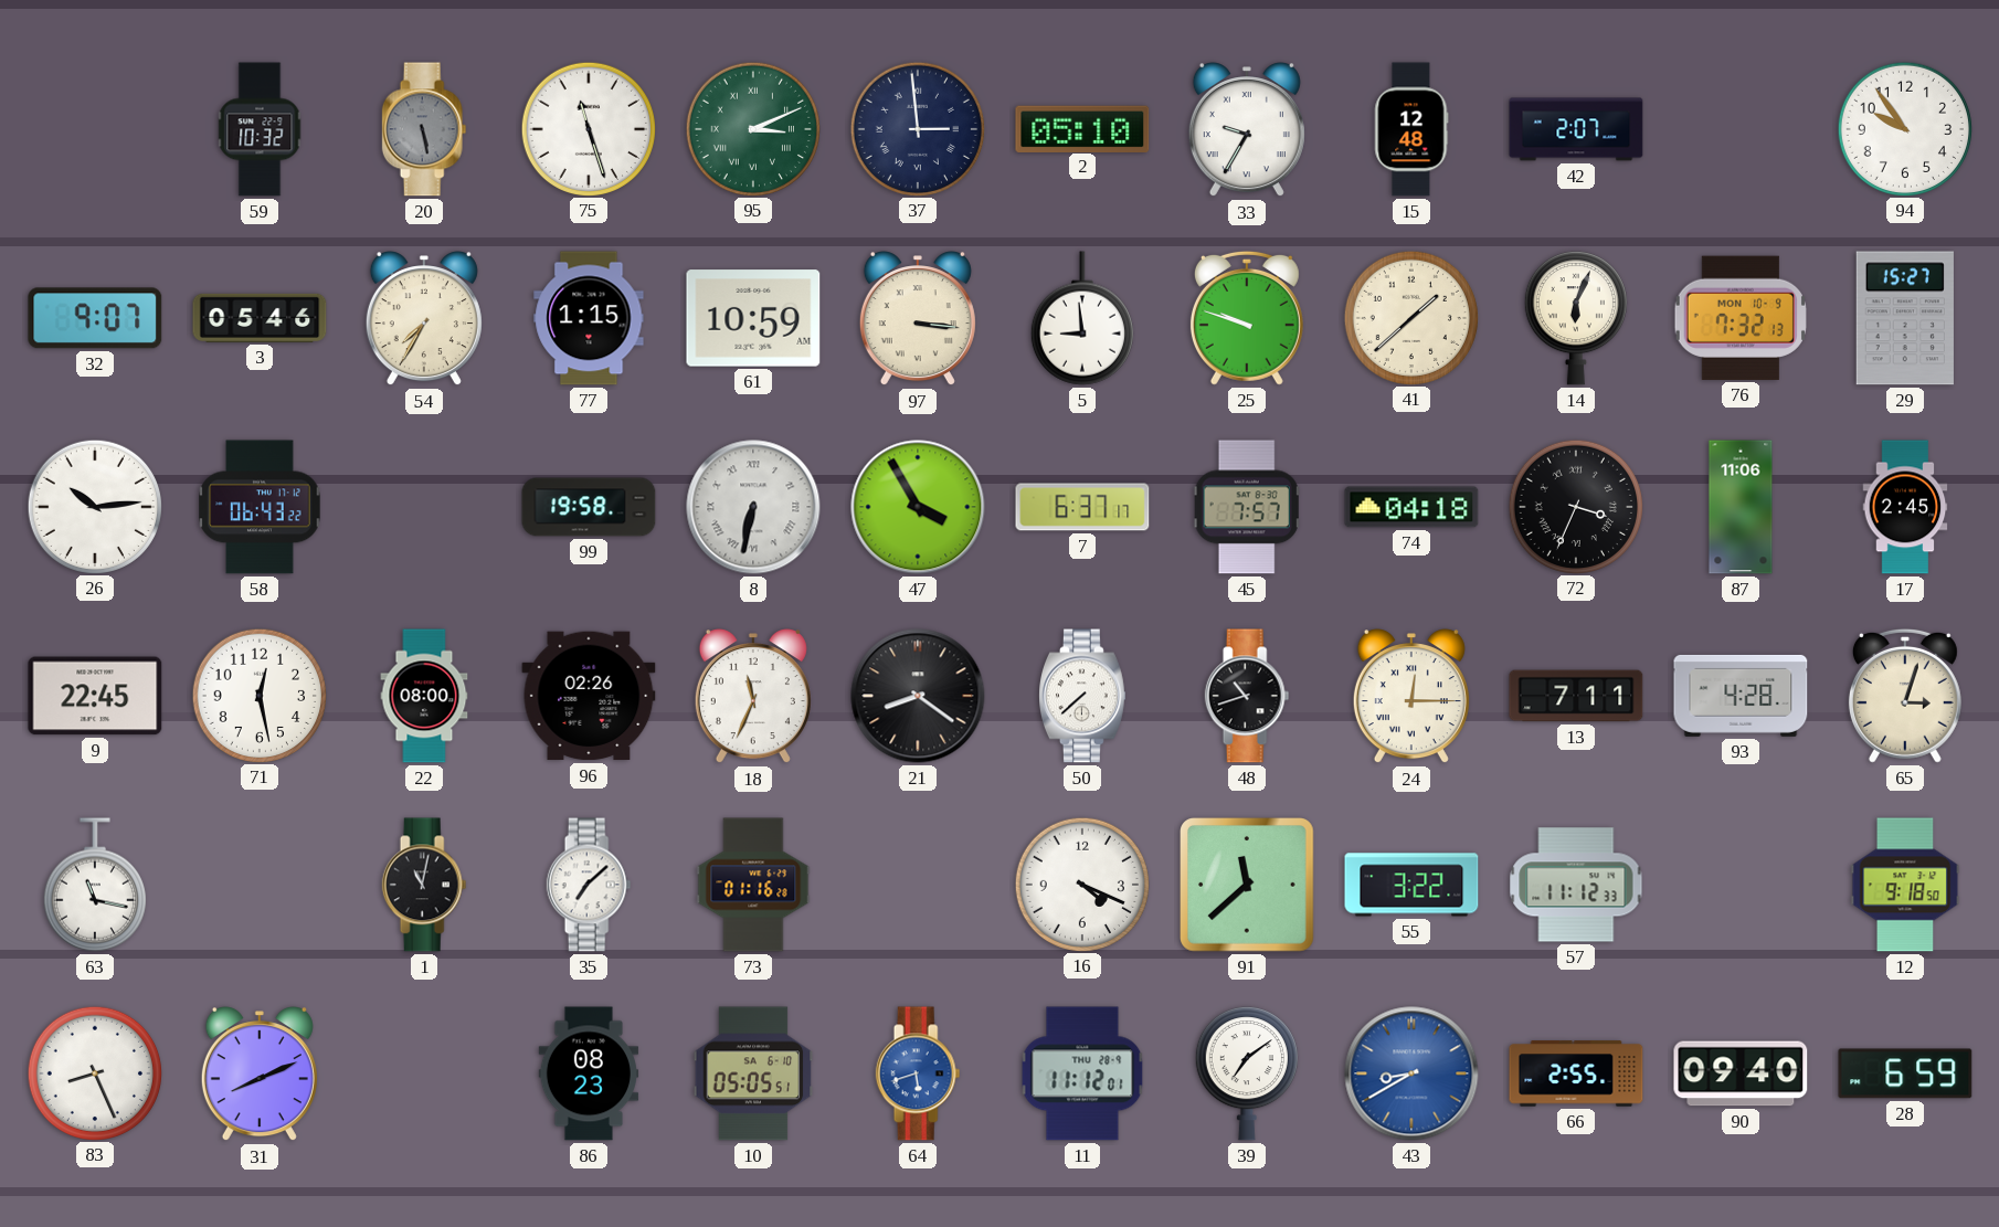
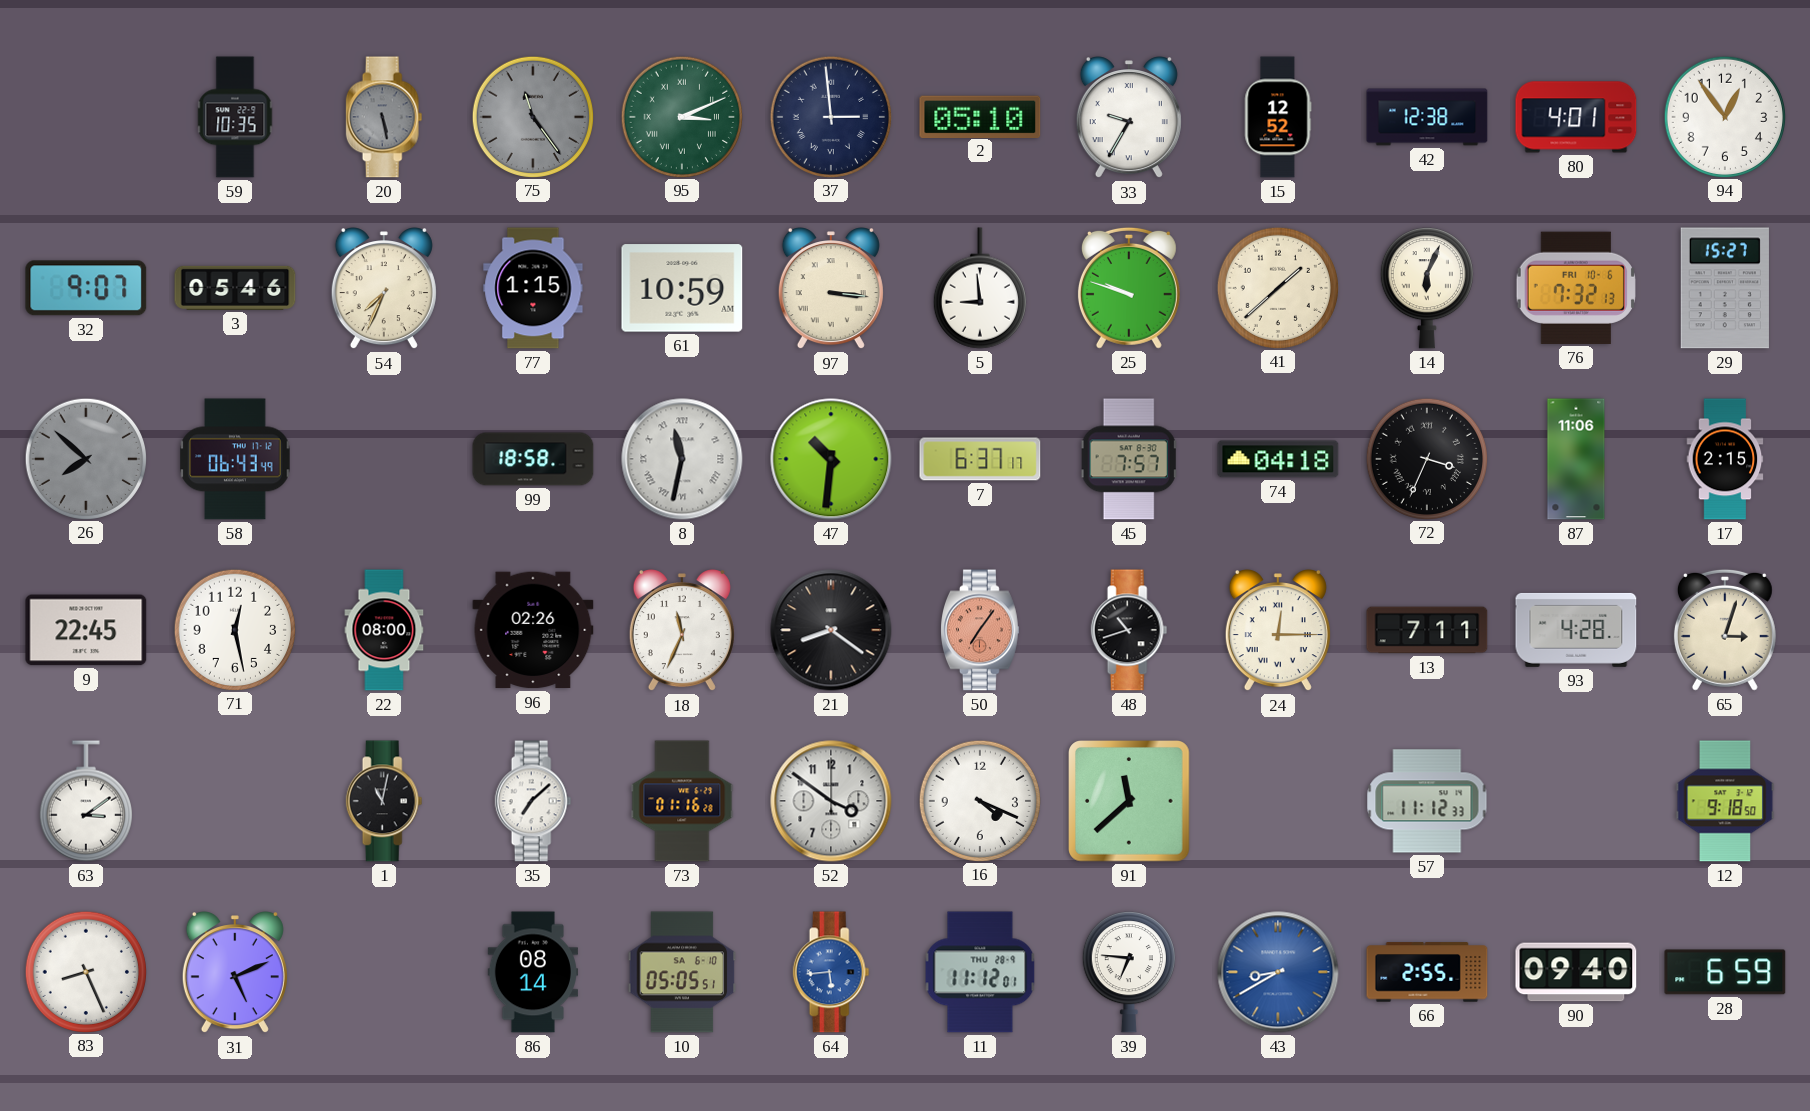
59: 10:32 -> 10:35 (235, 117)
75: 11:27 -> 11:24 (532, 116)
75 dial: white -> grey (532, 116)
15: 12:48 -> 12:52 (1278, 117)
42: 2:07 -> 12:38 (1427, 117)
80: none -> 4:01 (1576, 117)
94: 9:54 -> 12:54 (1724, 116)
54: 7:35 -> 7:34 (384, 289)
76 date: MON 10-9 -> FRI 10-6 (1576, 288)
26: 10:14 -> 7:52 (85, 458)
26 dial: white -> grey (85, 458)
58: 06:43:22 -> 06:43:49 (235, 459)
99: 19:58 -> 18:58 (533, 459)
8: 6:32 -> 11:32 (682, 459)
47: 3:55 -> 10:31 (831, 459)
17: 2:45 -> 2:15 (1725, 459)
50: 7:38 -> 7:06 (981, 630)
50 dial: white -> salmon (981, 630)
63: 11:17 -> 3:09 (86, 801)
52: none -> 3:51 (831, 801)
55: 3:22 -> none (1411, 885)
31: 8:11 -> 5:11 (235, 973)
86: 08:23 -> 08:14 (532, 972)
64: 5:42 -> 5:44 (831, 972)
39: 7:09 -> 6:46 (1129, 973)
